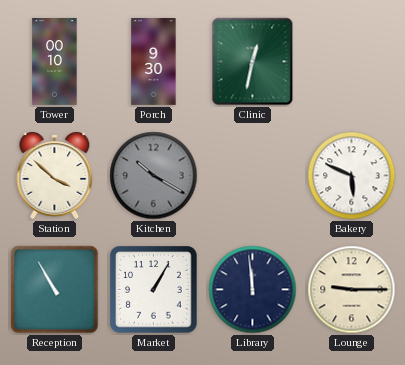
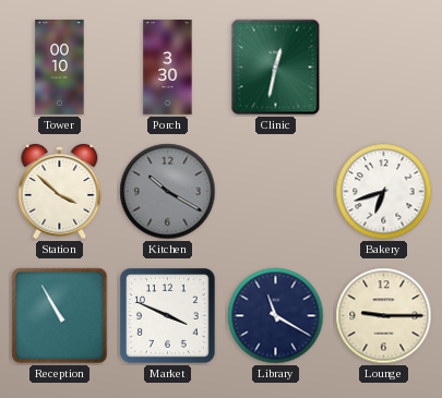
Porch: 9:30 -> 3:30 (168, 68)
Bakery: 5:49 -> 6:42 (384, 192)
Market: 1:05 -> 3:49 (168, 316)
Library: 11:59 -> 11:20 (276, 316)
